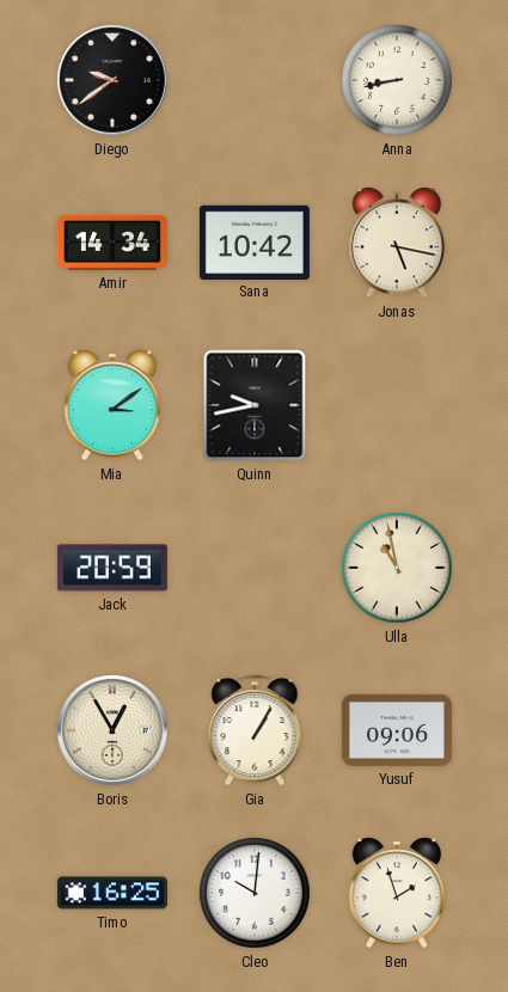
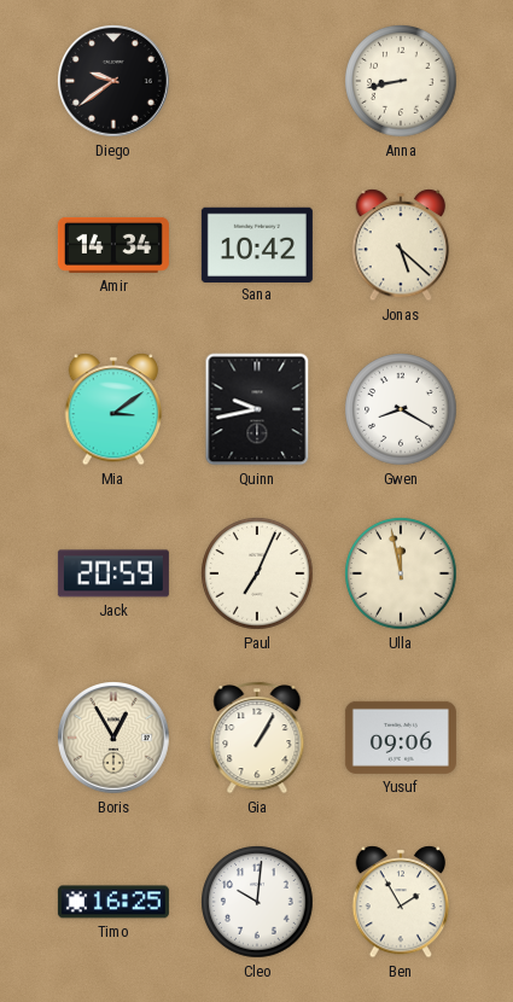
Jonas: 5:17 -> 5:22 (401, 245)
Gwen: none -> 8:20 (401, 409)
Paul: none -> 7:04 (257, 573)
Ulla: 10:58 -> 11:58 (401, 573)
Ben: 1:57 -> 1:55 (401, 902)
